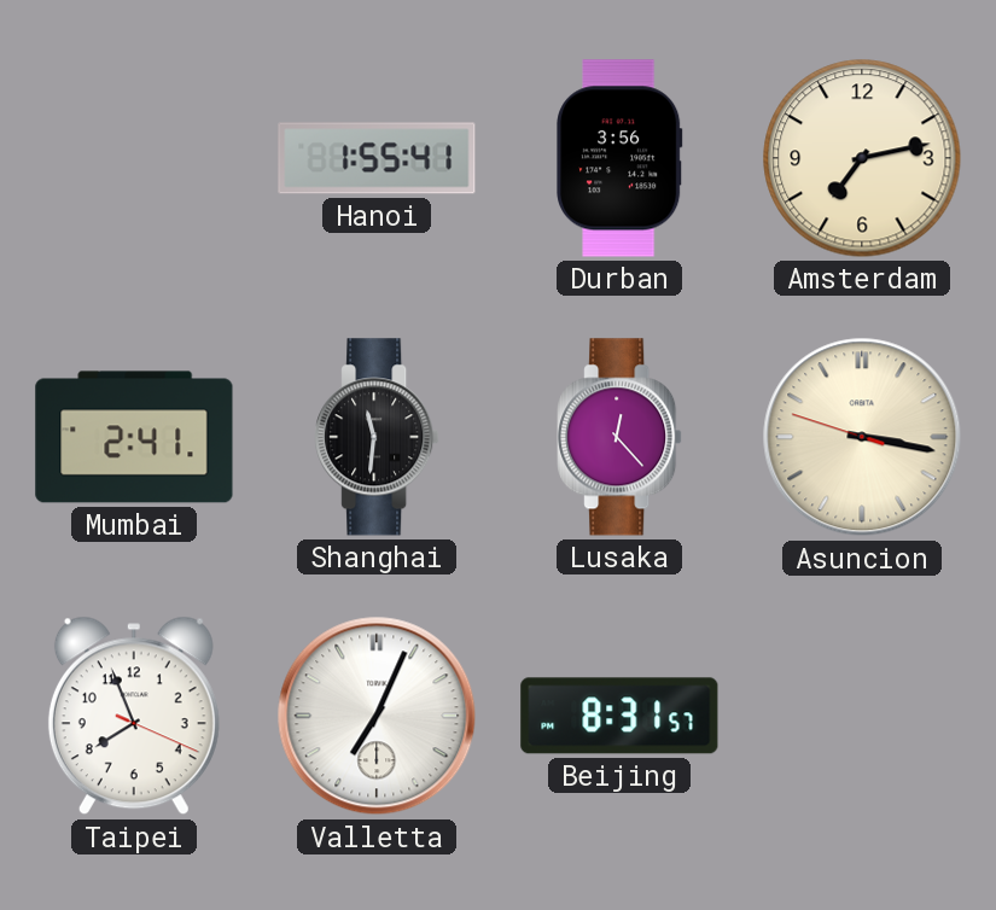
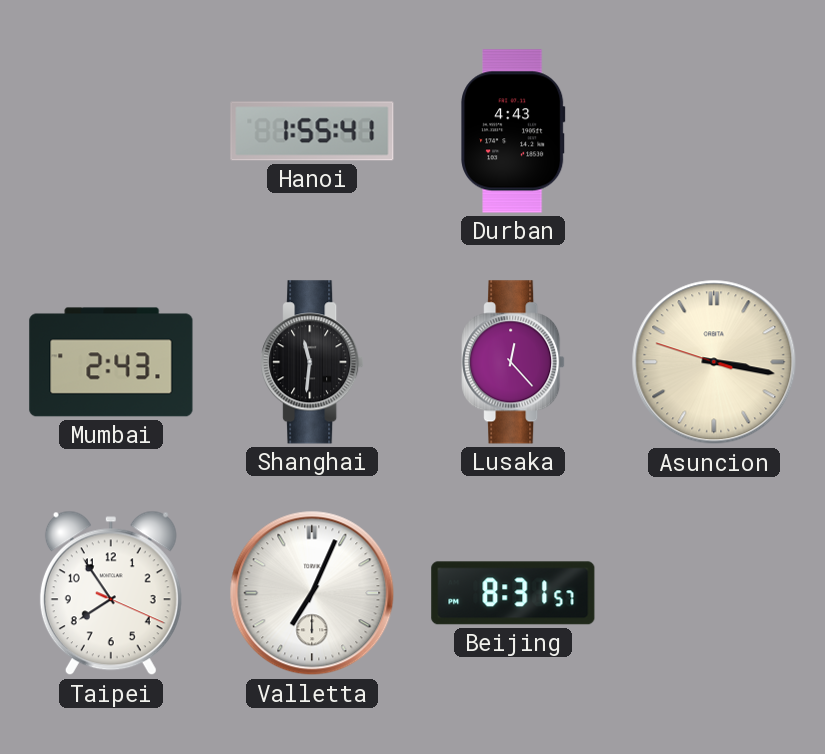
Durban: 3:56 -> 4:43 (513, 131)
Amsterdam: 7:13 -> none (862, 158)
Mumbai: 2:41 -> 2:43 (111, 362)
Taipei: 7:56 -> 7:54 (111, 593)
